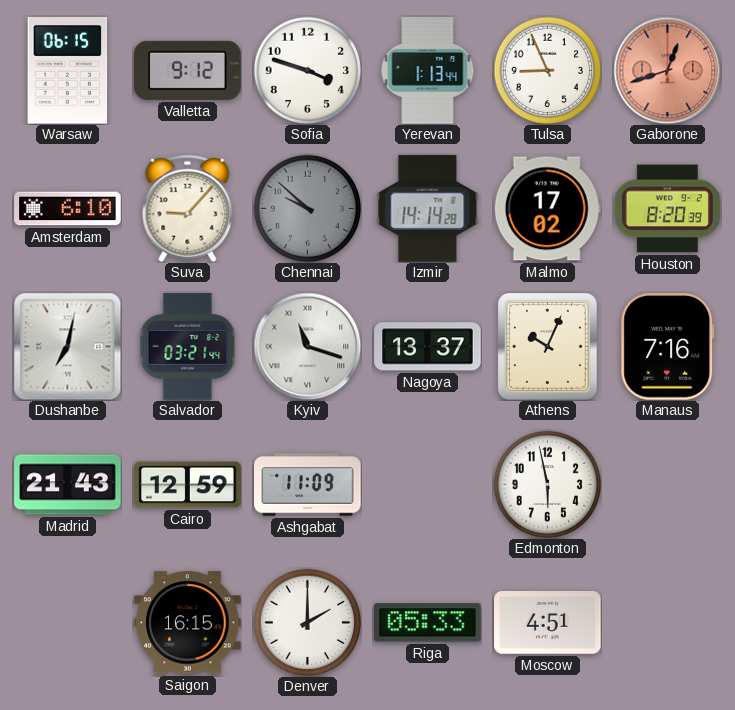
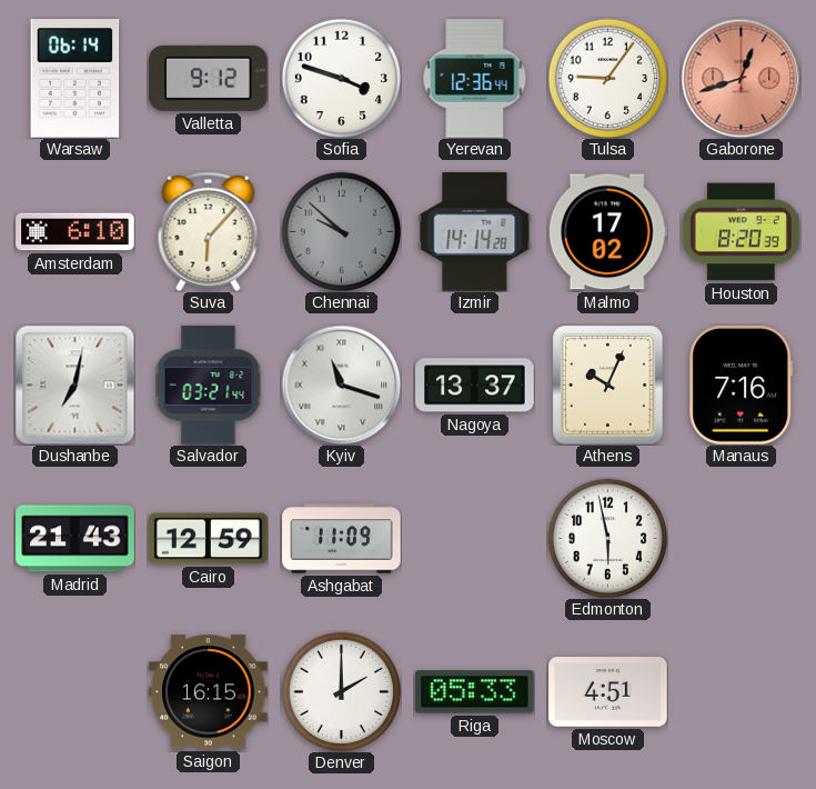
Warsaw: 06:15 -> 06:14 (75, 79)
Yerevan: 1:13 -> 12:36 (475, 79)
Tulsa: 8:56 -> 9:06 (607, 78)
Suva: 9:07 -> 6:07 (209, 231)
